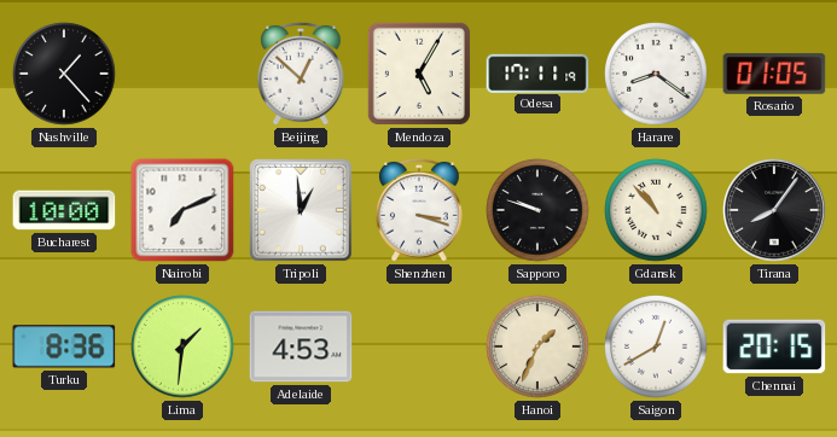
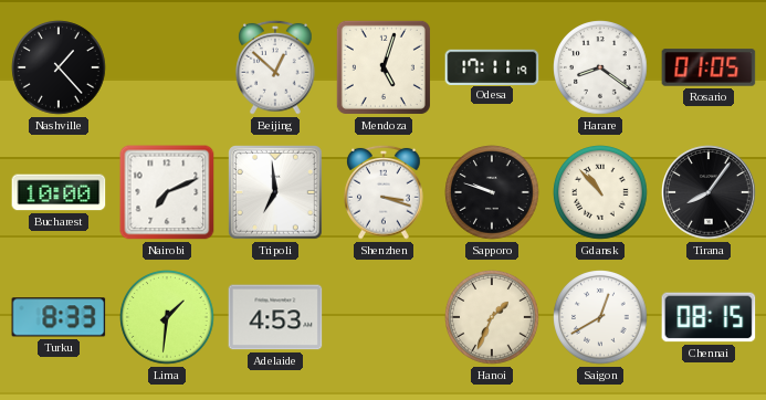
Mendoza: 5:05 -> 5:03 (384, 67)
Tripoli: 12:59 -> 6:59 (276, 193)
Turku: 8:36 -> 8:33 (59, 317)
Chennai: 20:15 -> 08:15 (709, 317)
